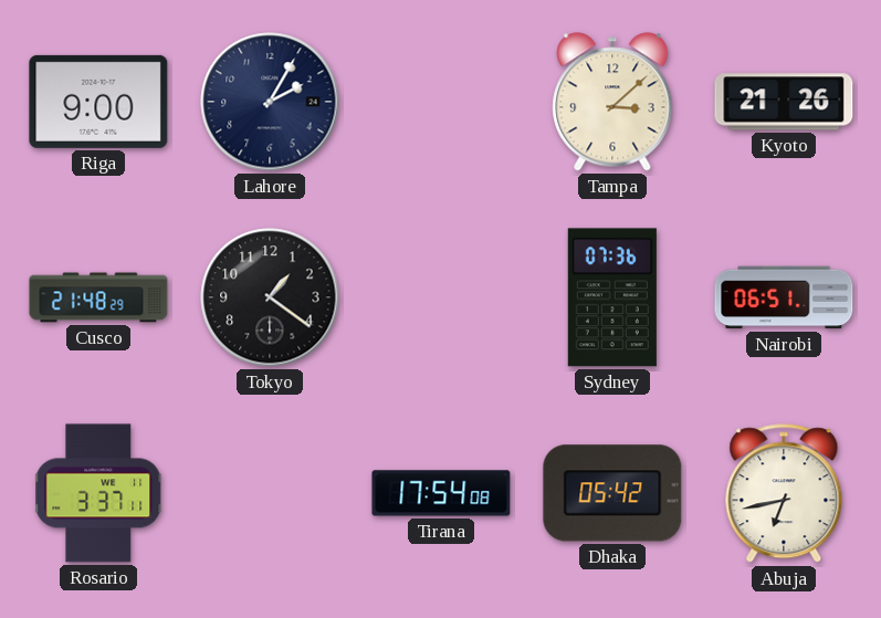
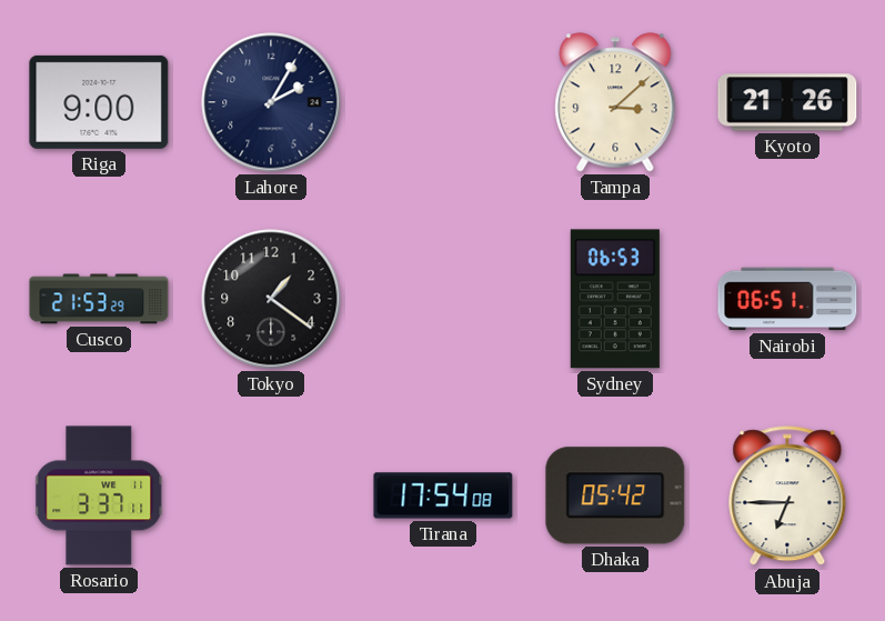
Cusco: 21:48 -> 21:53 (99, 299)
Sydney: 07:36 -> 06:53 (615, 299)
Abuja: 6:43 -> 6:45 (787, 497)
